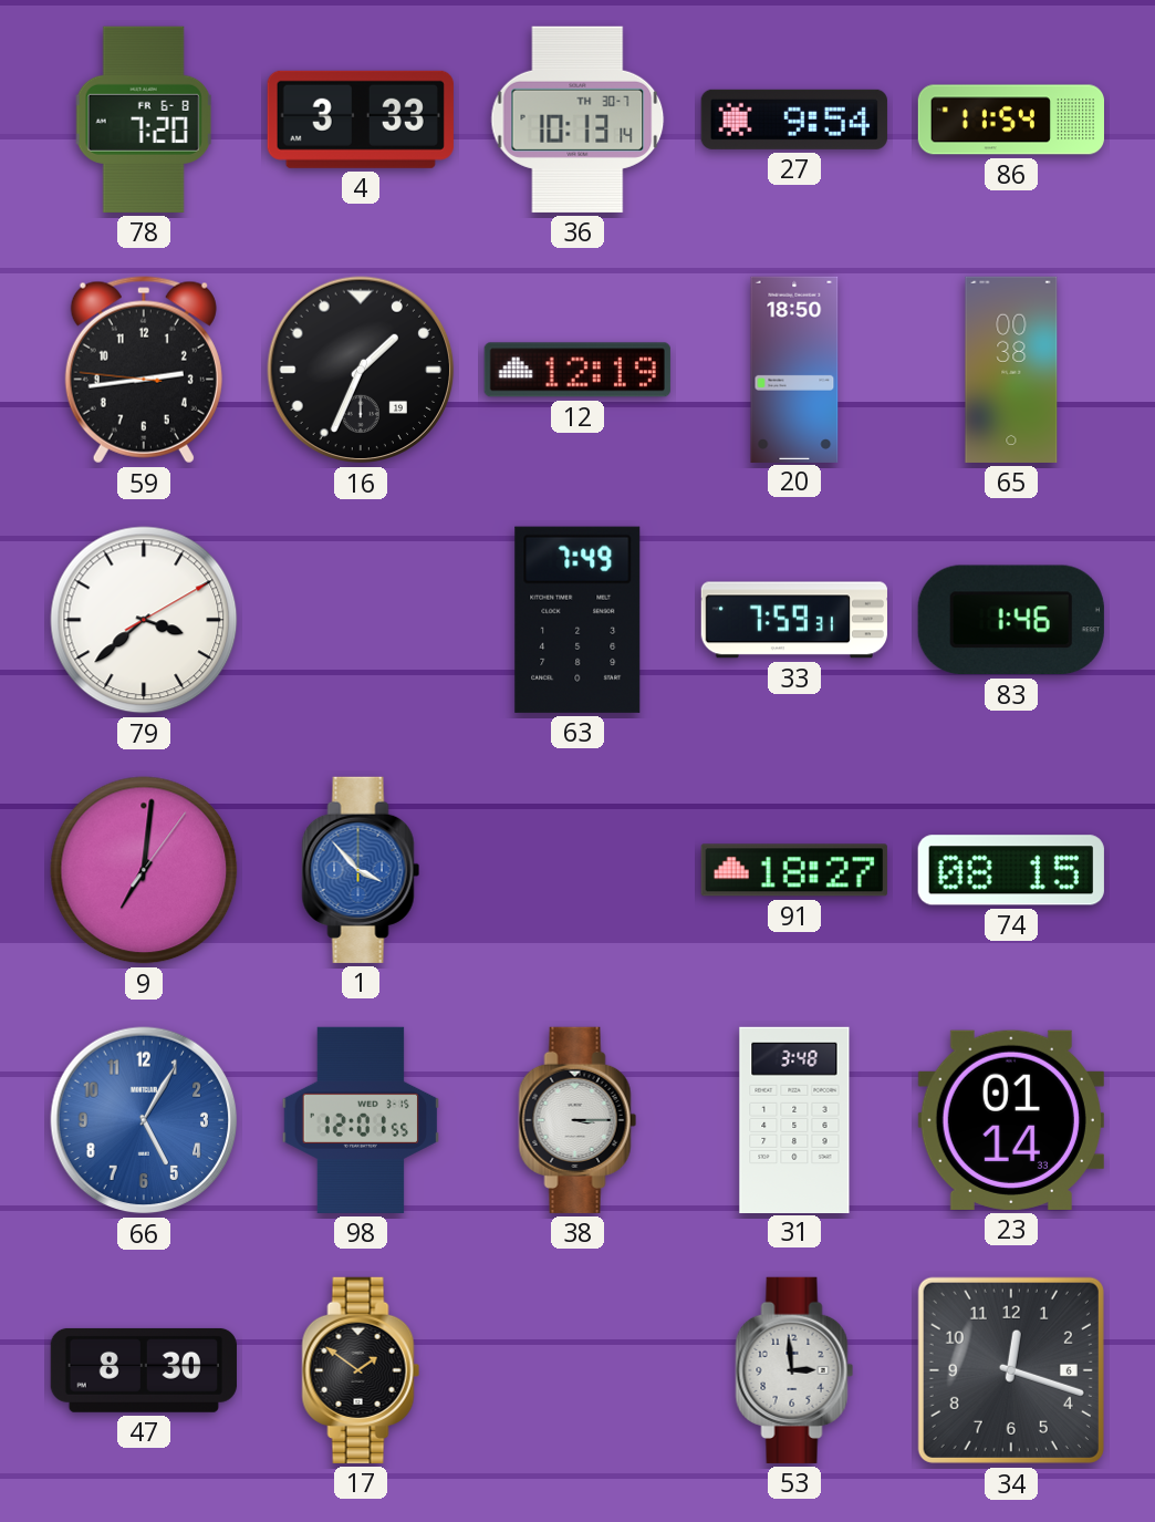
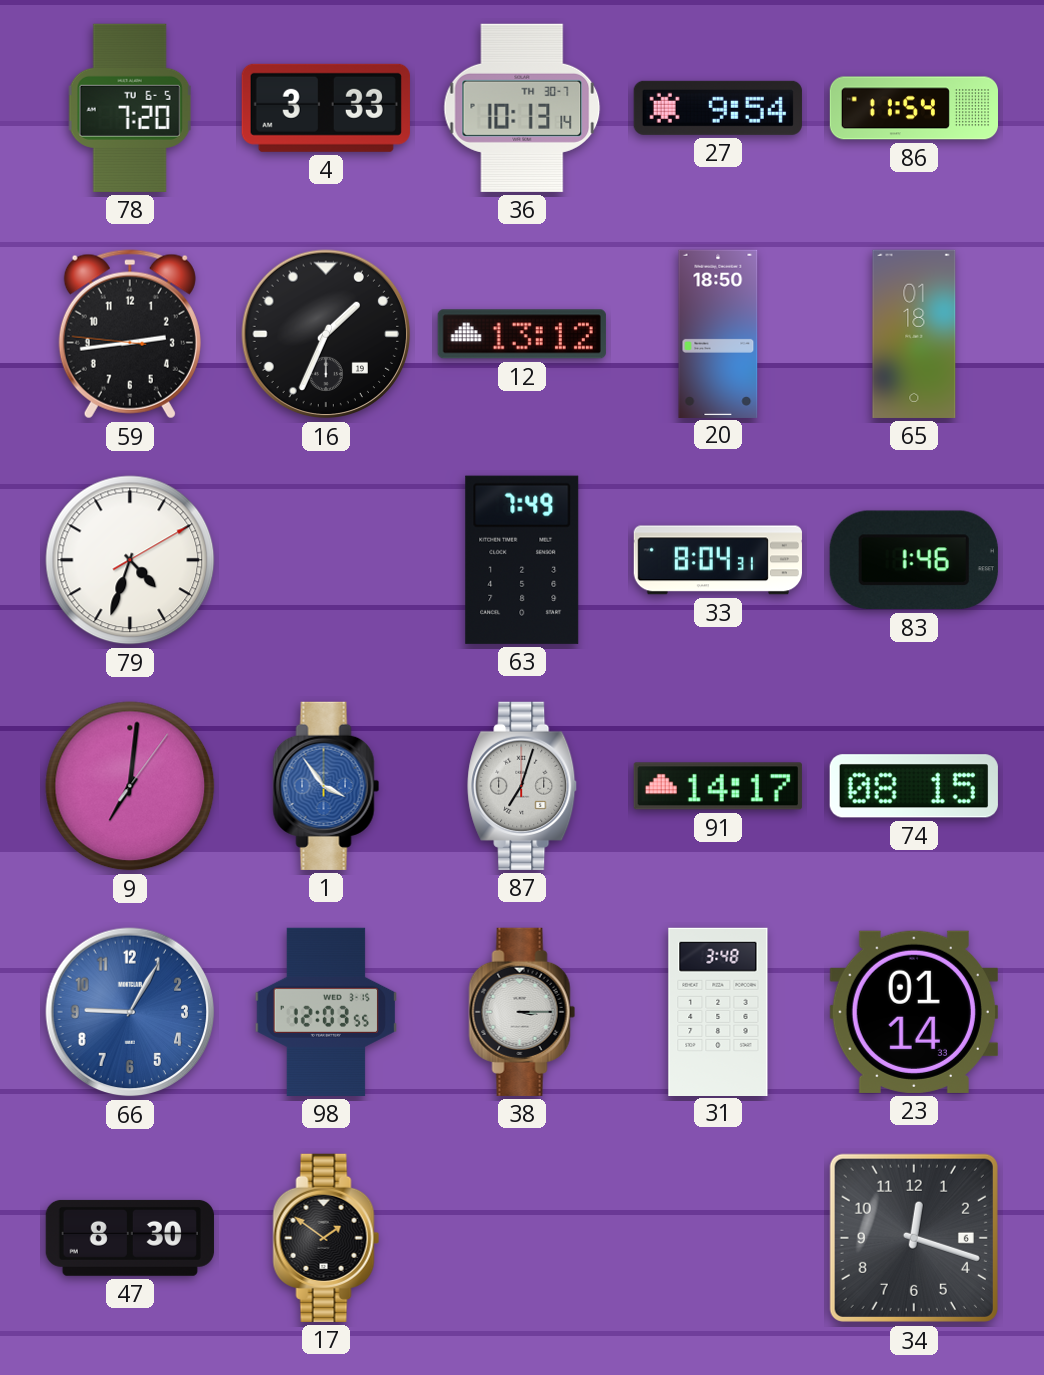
78 date: FR 6-8 -> TU 6-5 (130, 108)
12: 12:19 -> 13:12 (522, 334)
65: 00:38 -> 01:18 (914, 334)
79: 3:38 -> 4:33 (130, 560)
33: 7:59 -> 8:04 (718, 560)
1: 3:53 -> 3:54 (326, 786)
87: none -> 7:03 (523, 786)
91: 18:27 -> 14:17 (718, 786)
66: 5:05 -> 9:05 (130, 1012)
98: 12:01 -> 12:03 (325, 1012)
53: 2:59 -> none (794, 1370)
